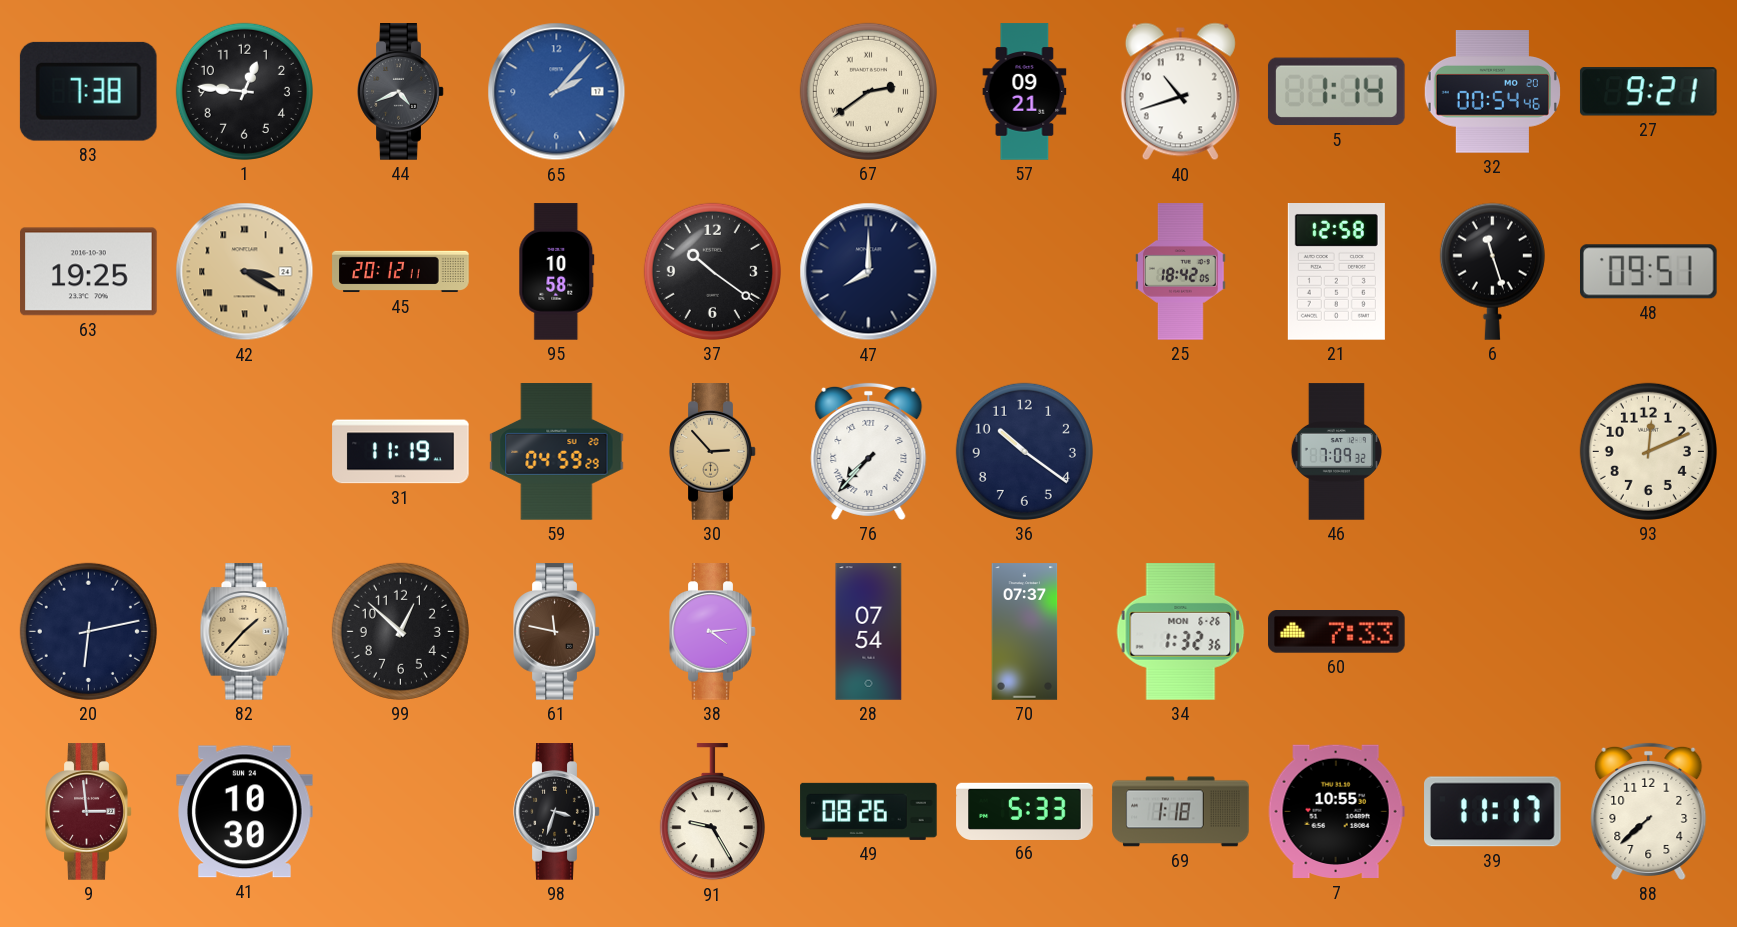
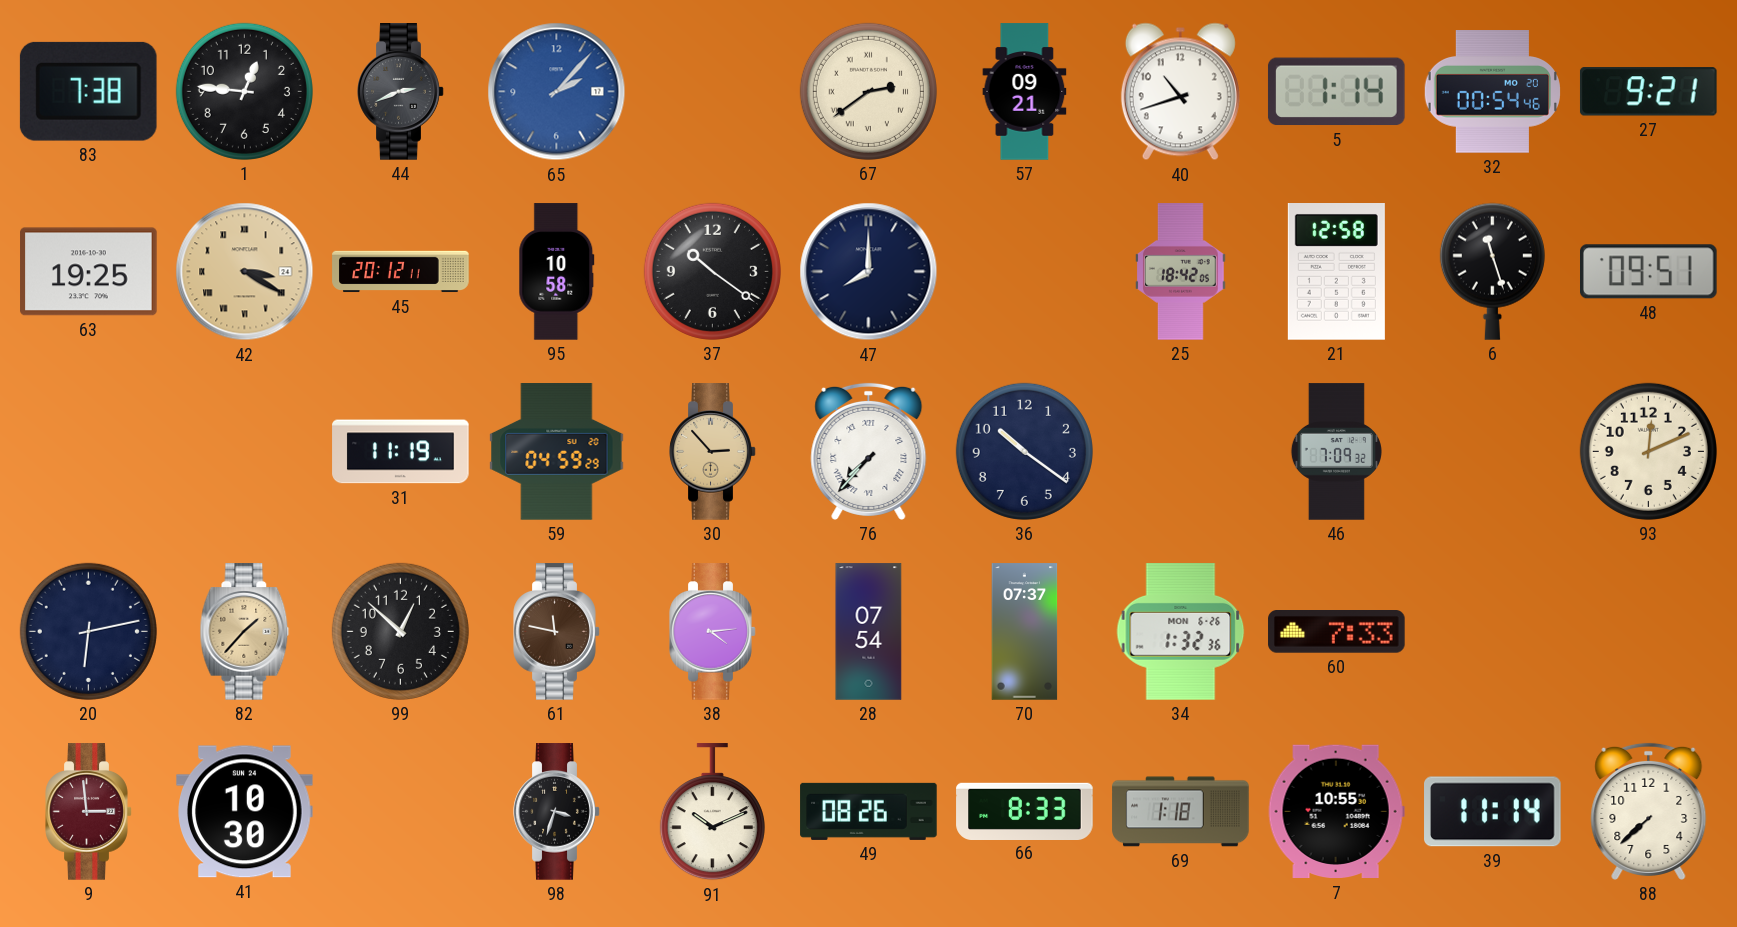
44: 4:41 -> 2:41 (401, 92)
91: 9:25 -> 10:11 (712, 812)
66: 5:33 -> 8:33 (1025, 811)
39: 11:17 -> 11:14 (1493, 812)
